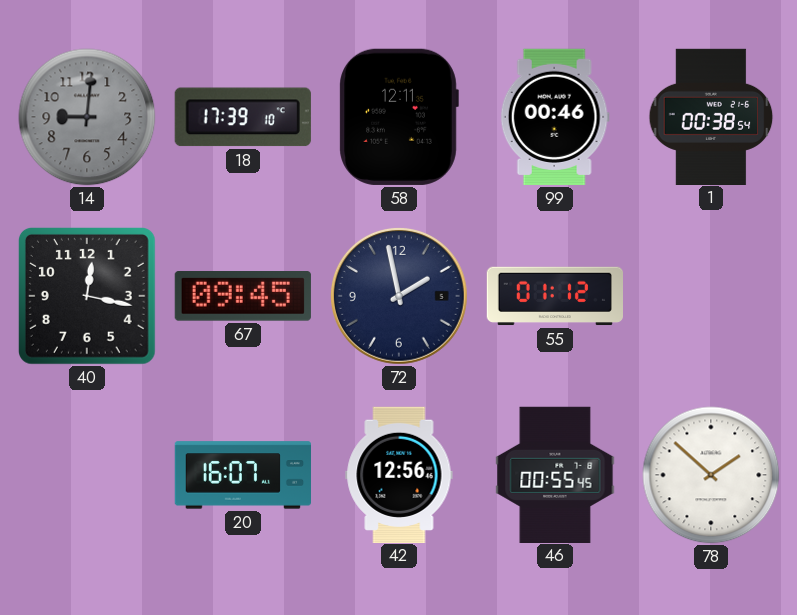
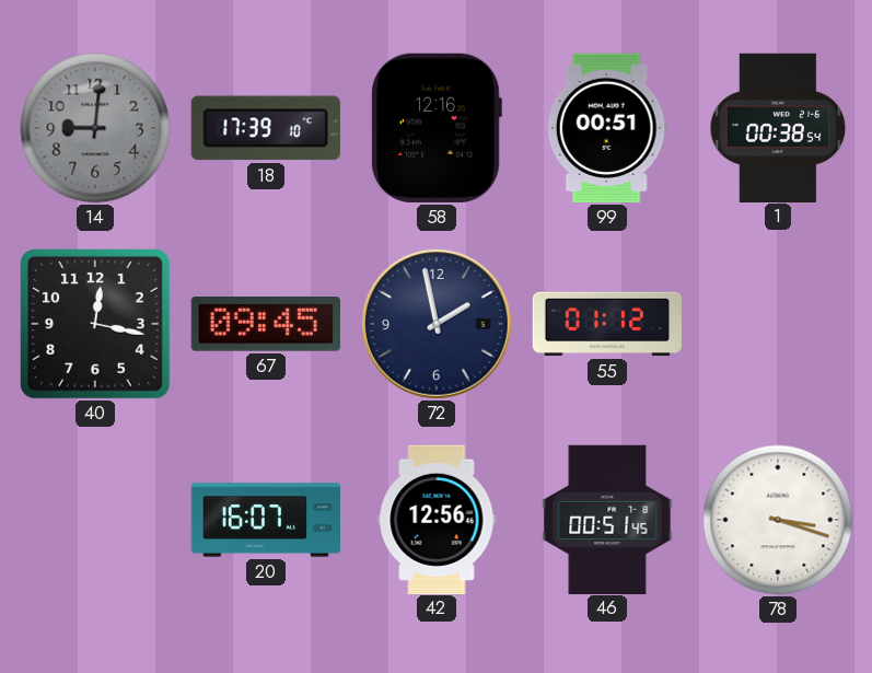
58: 12:11 -> 12:16 (437, 128)
99: 00:46 -> 00:51 (607, 128)
46: 00:55 -> 00:51 (607, 519)
78: 1:52 -> 3:18 (778, 520)
